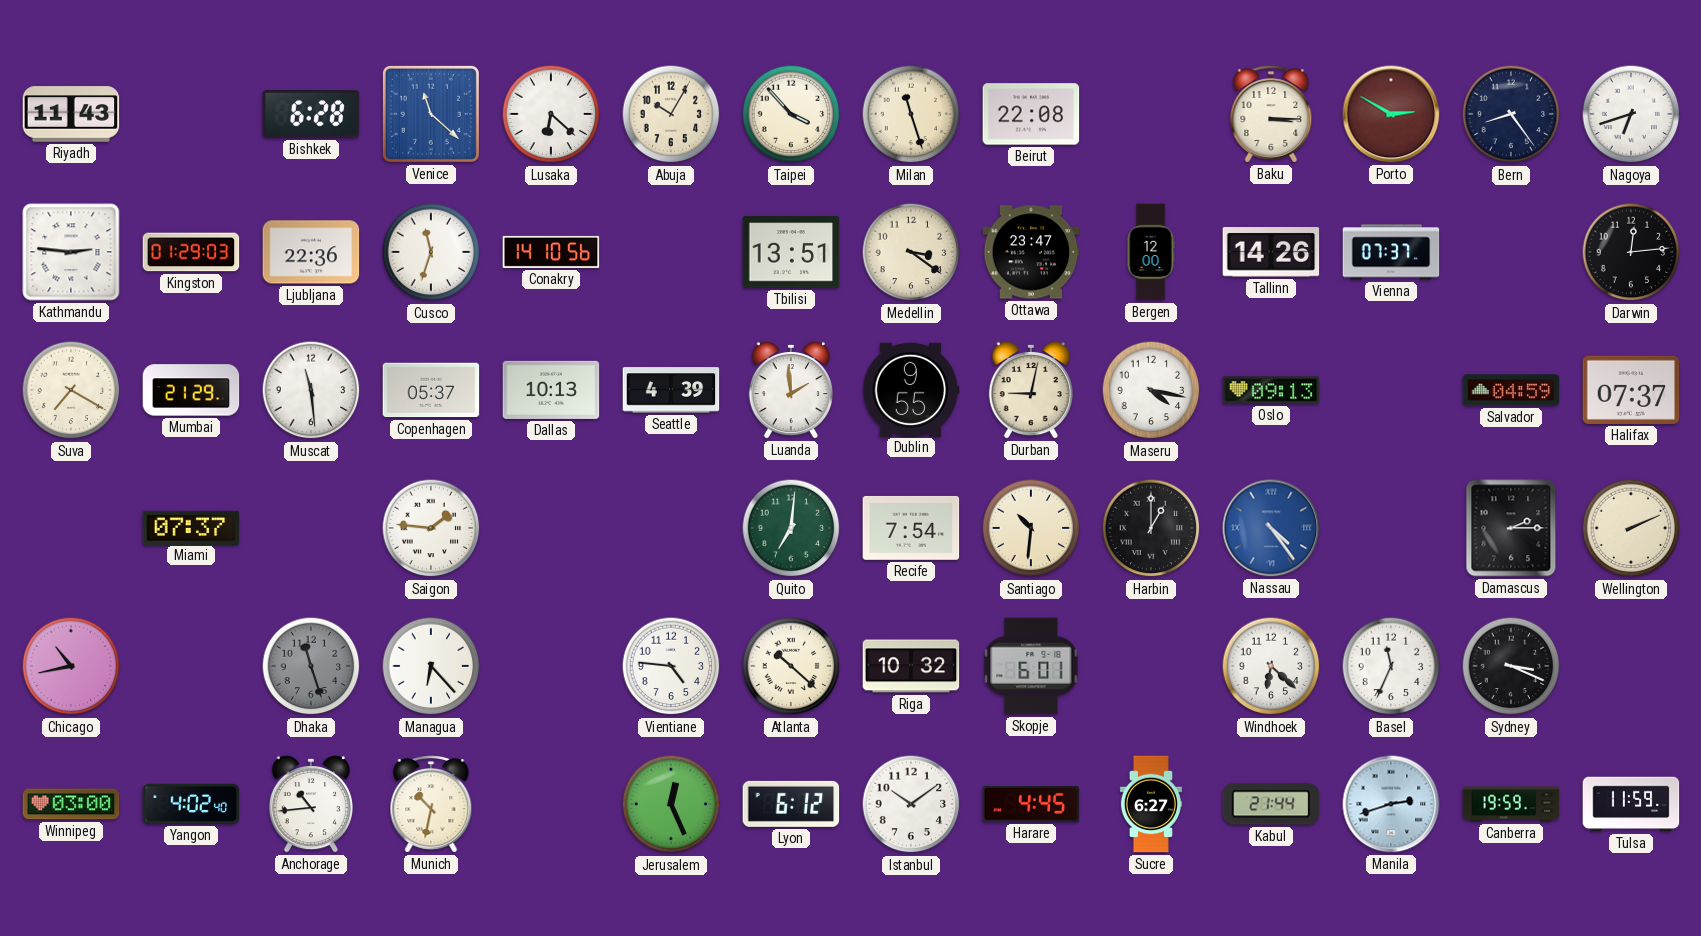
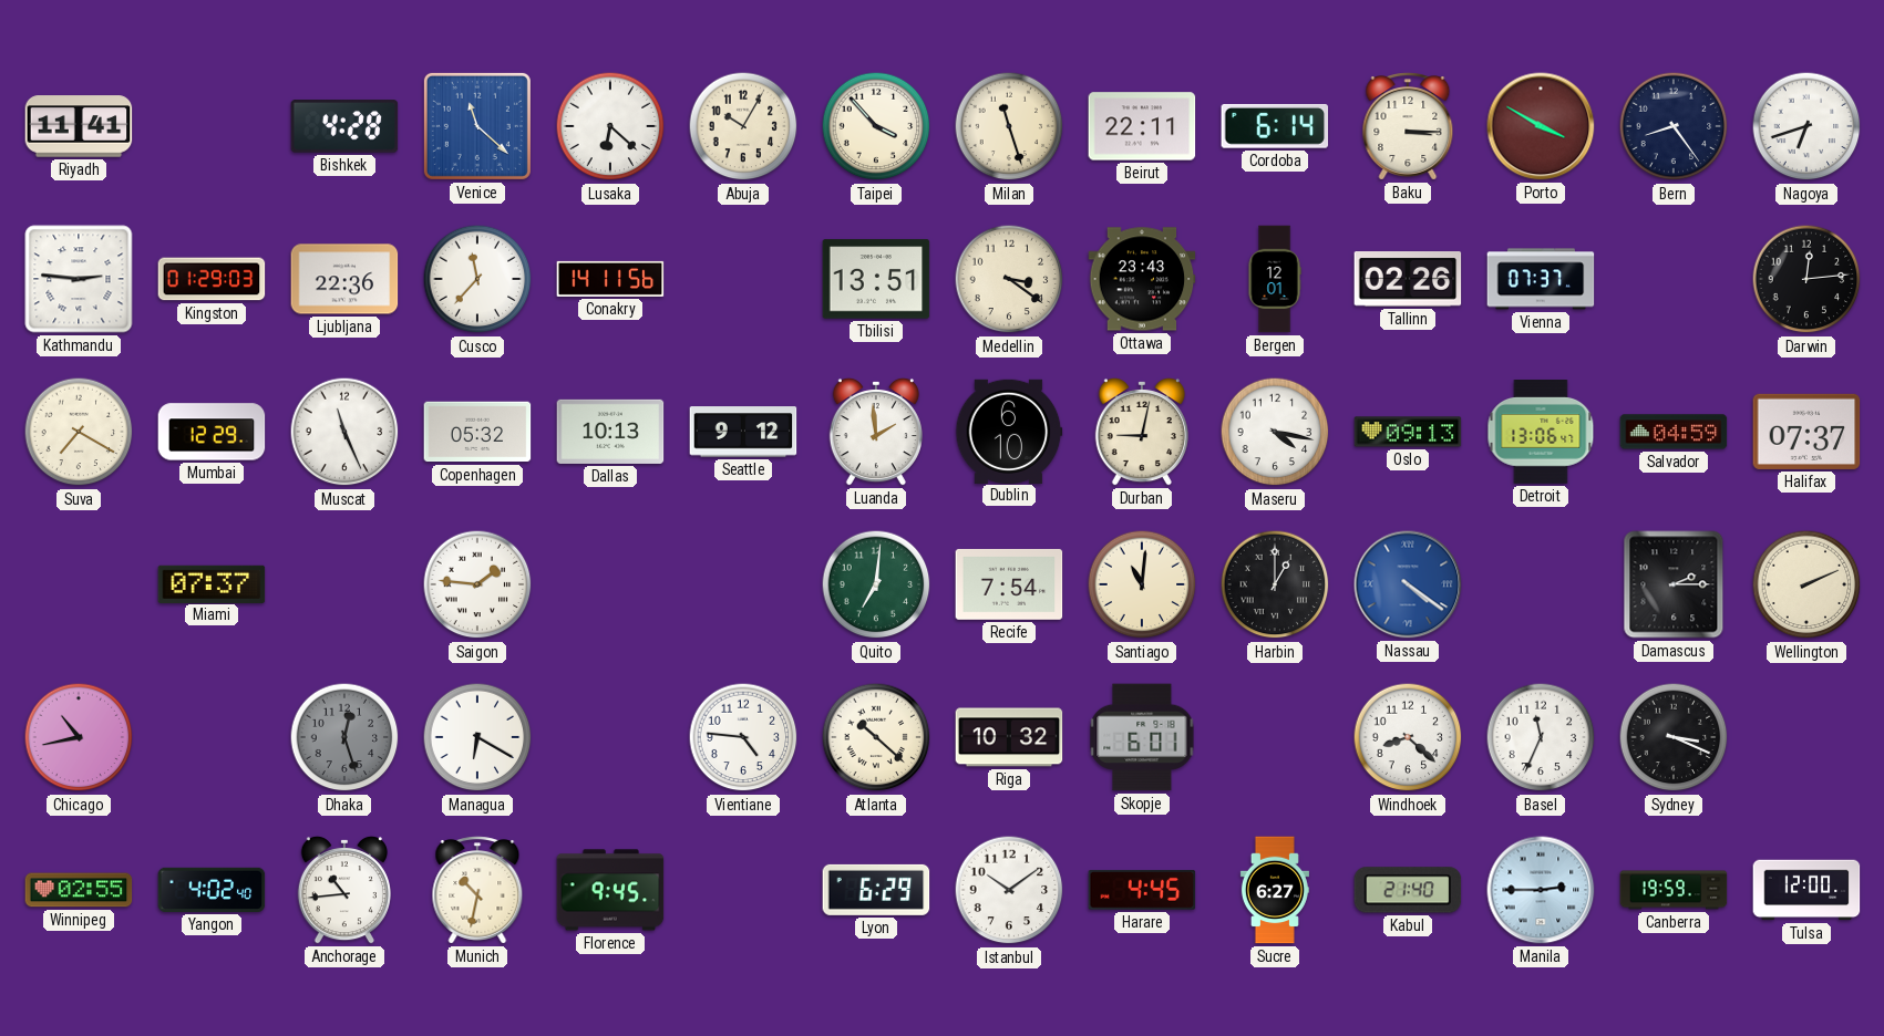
Riyadh: 11:43 -> 11:41 (79, 126)
Bishkek: 6:28 -> 4:28 (344, 126)
Beirut: 22:08 -> 22:11 (1142, 126)
Cordoba: none -> 6:14 (1275, 126)
Porto: 2:50 -> 3:50 (1541, 126)
Cusco: 11:33 -> 11:37 (477, 279)
Conakry: 14:10 -> 14:11 (610, 279)
Ottawa: 23:47 -> 23:43 (1142, 279)
Bergen: 12:00 -> 12:01 (1275, 279)
Tallinn: 14:26 -> 02:26 (1408, 280)
Mumbai: 21:29 -> 12:29 (212, 432)
Muscat: 11:29 -> 11:26 (344, 432)
Copenhagen: 05:37 -> 05:32 (477, 432)
Seattle: 4:39 -> 9:12 (743, 432)
Dublin: 9:55 -> 6:10 (1009, 431)
Detroit: none -> 13:06 (1541, 433)
Santiago: 10:31 -> 11:01 (1142, 584)
Nassau: 4:24 -> 4:21 (1408, 584)
Dhaka: 11:27 -> 12:27 (344, 737)
Managua: 6:23 -> 6:20 (477, 737)
Windhoek: 6:22 -> 8:22 (1408, 737)
Winnipeg: 03:00 -> 02:55 (79, 890)
Florence: none -> 9:45 (610, 890)
Jerusalem: 12:26 -> none (671, 804)
Lyon: 6:12 -> 6:29 (876, 890)
Kabul: 21:44 -> 21:40 (1408, 890)
Manila: 2:42 -> 2:45 (1541, 890)
Tulsa: 11:59 -> 12:00 (1806, 890)
